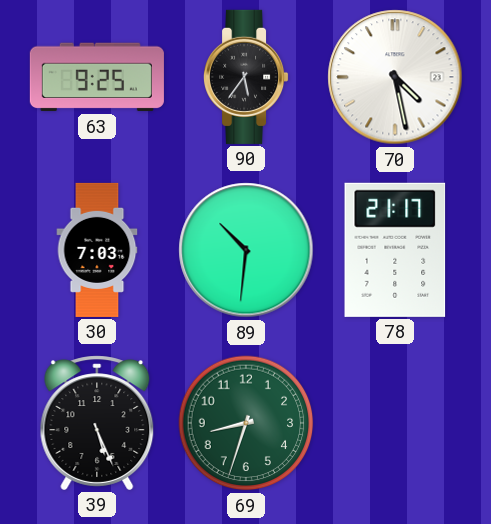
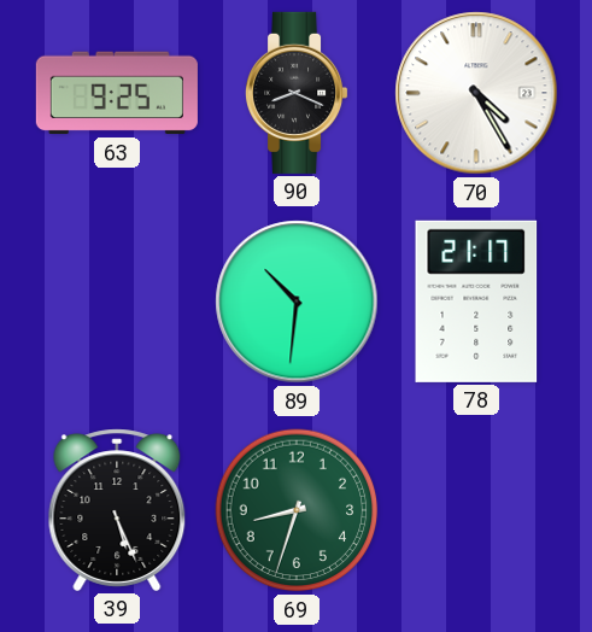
90: 5:36 -> 8:19 (298, 93)
70: 4:28 -> 4:25 (476, 93)
30: 7:03 -> none (97, 250)
